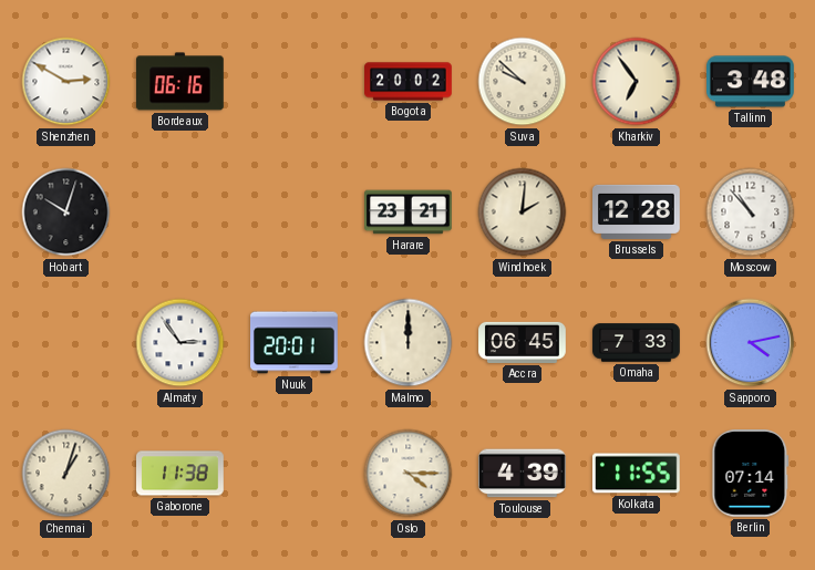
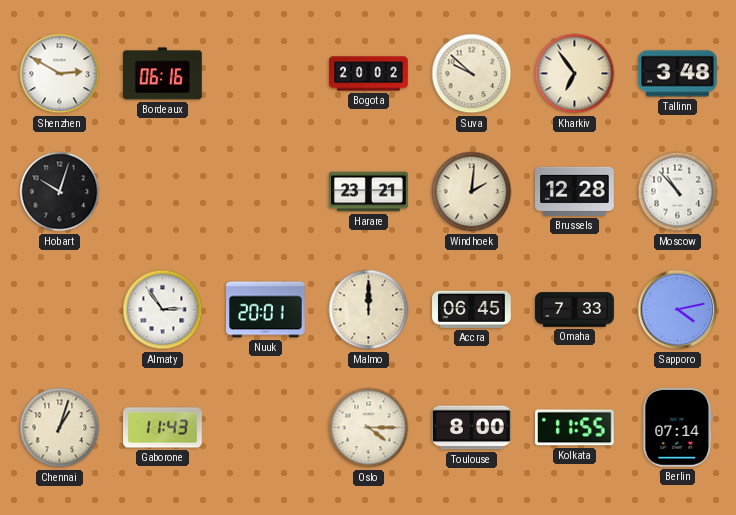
Gaborone: 11:38 -> 11:43 (163, 428)
Toulouse: 4:39 -> 8:00 (472, 428)
